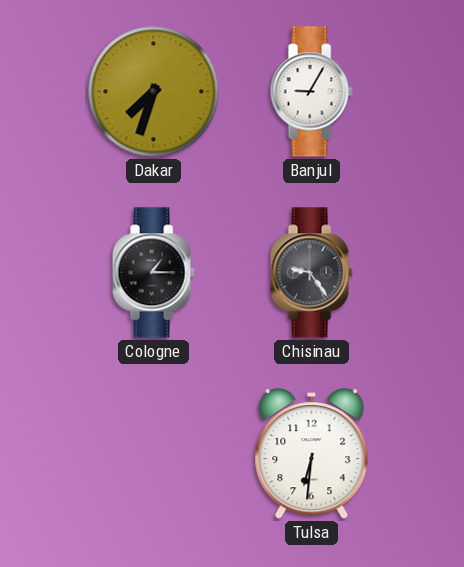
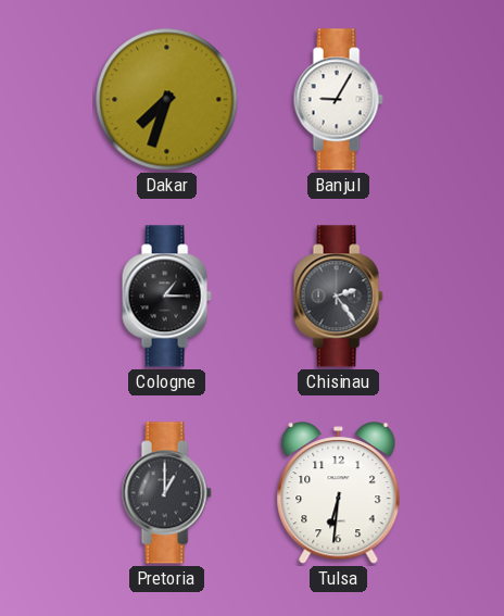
Chisinau: 9:24 -> 2:24 (338, 297)
Pretoria: none -> 1:00 (166, 493)
